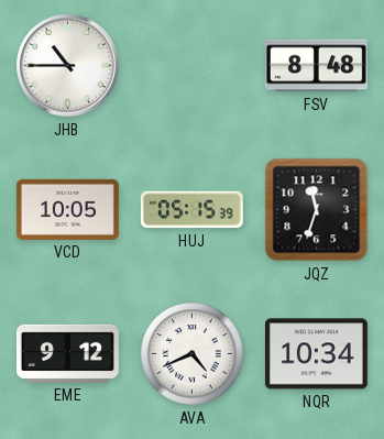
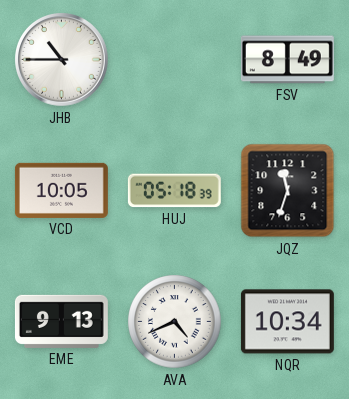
FSV: 8:48 -> 8:49 (287, 60)
HUJ: 05:15 -> 05:18 (174, 191)
EME: 9:12 -> 9:13 (61, 321)
